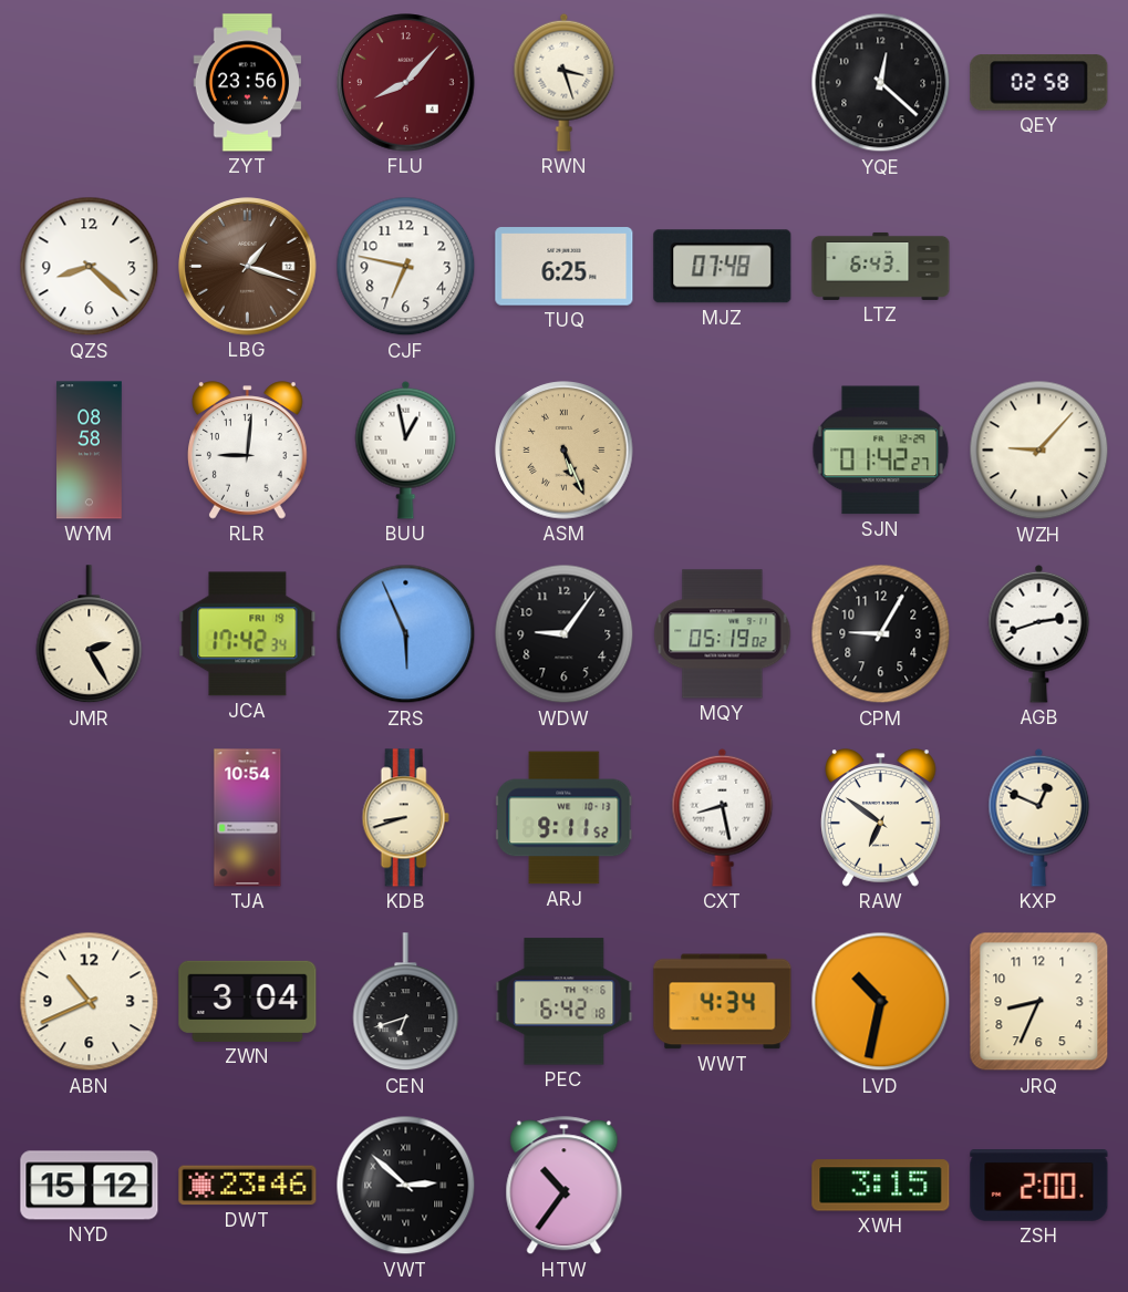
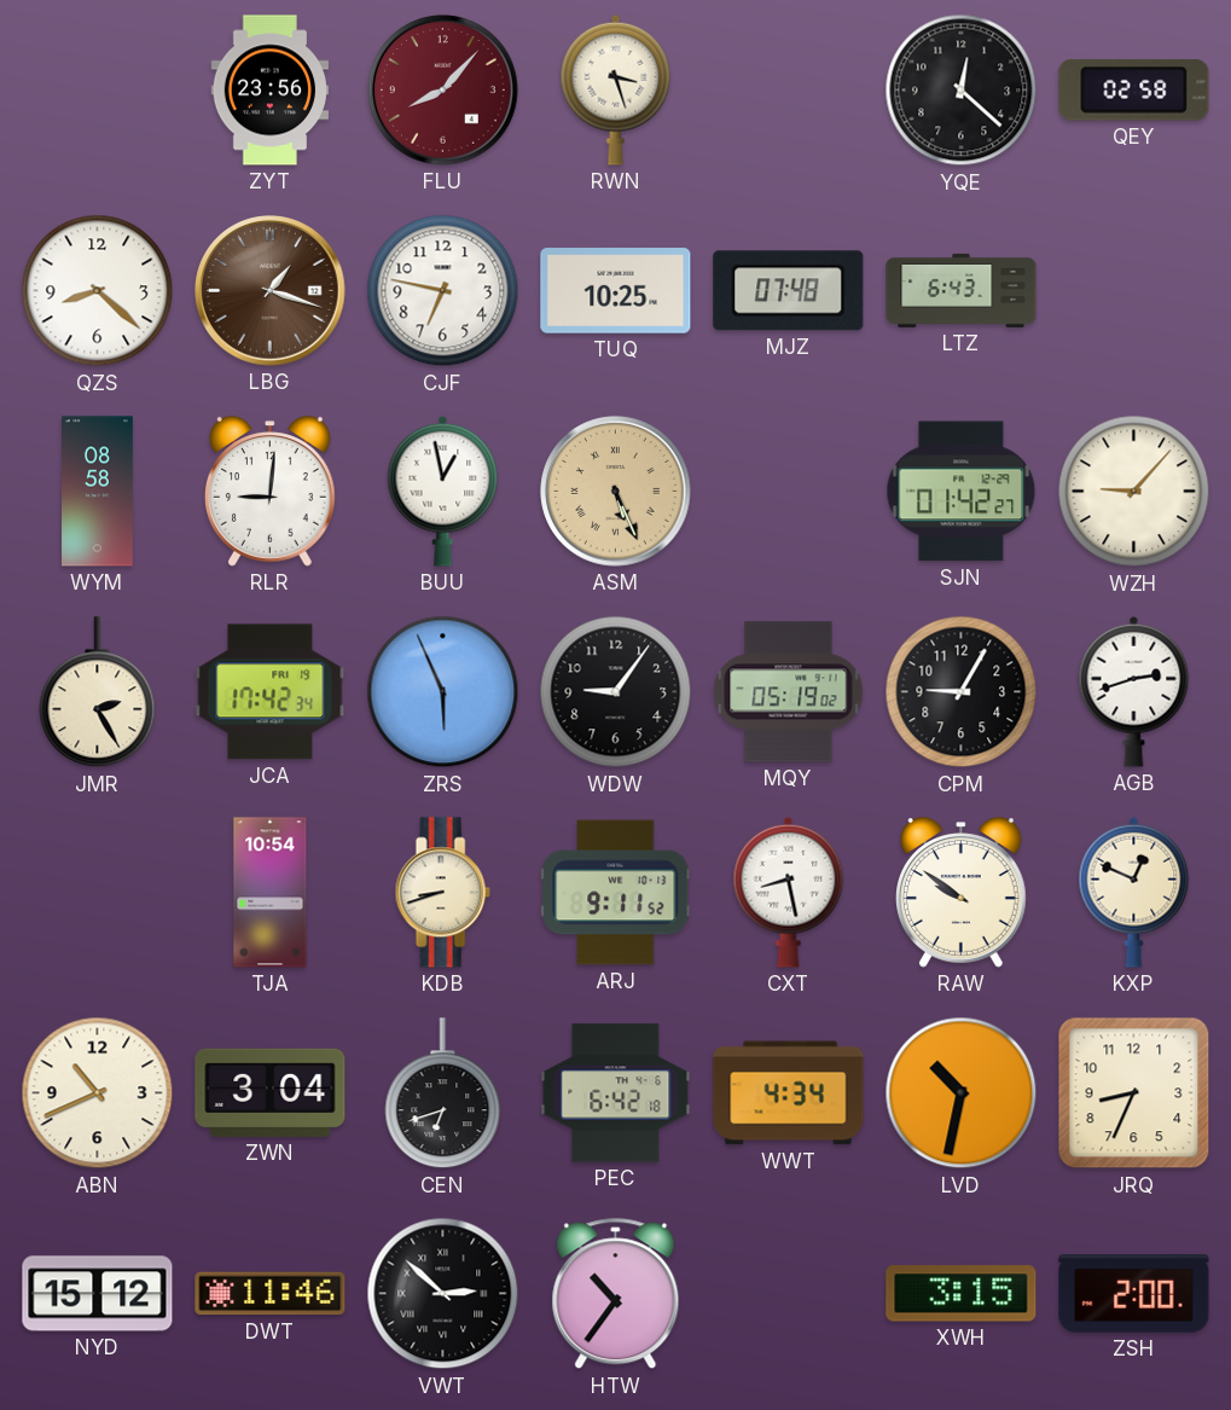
TUQ: 6:25 -> 10:25 (616, 291)
RAW: 6:51 -> 9:51 (962, 893)
DWT: 23:46 -> 11:46 (271, 1294)
